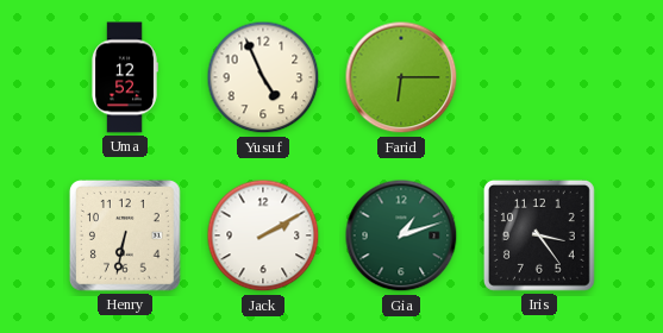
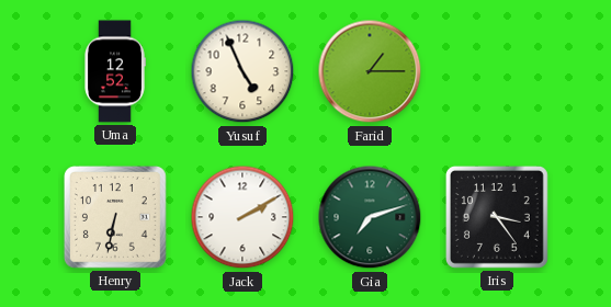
Farid: 6:15 -> 1:15 (370, 71)
Gia: 1:12 -> 7:12 (370, 217)
